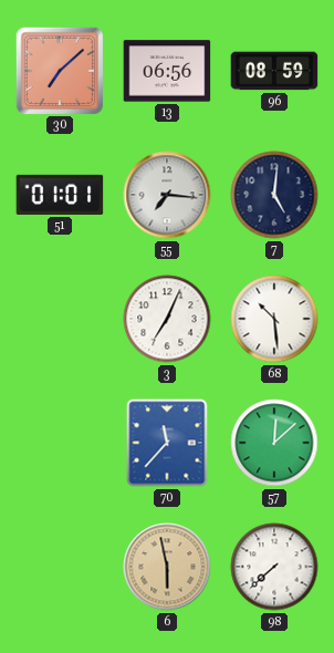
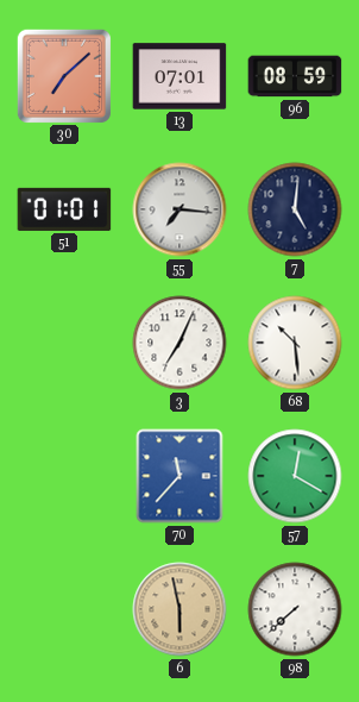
13: 06:56 -> 07:01 (179, 76)
57: 12:08 -> 12:20 (295, 476)
